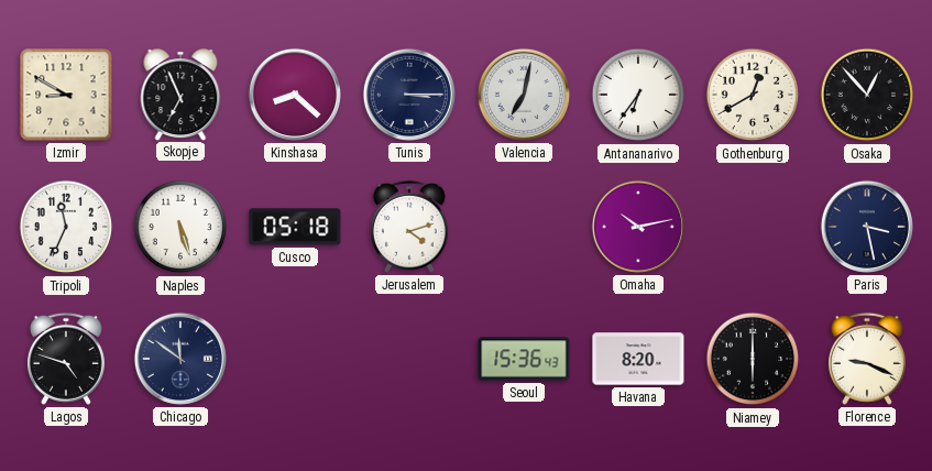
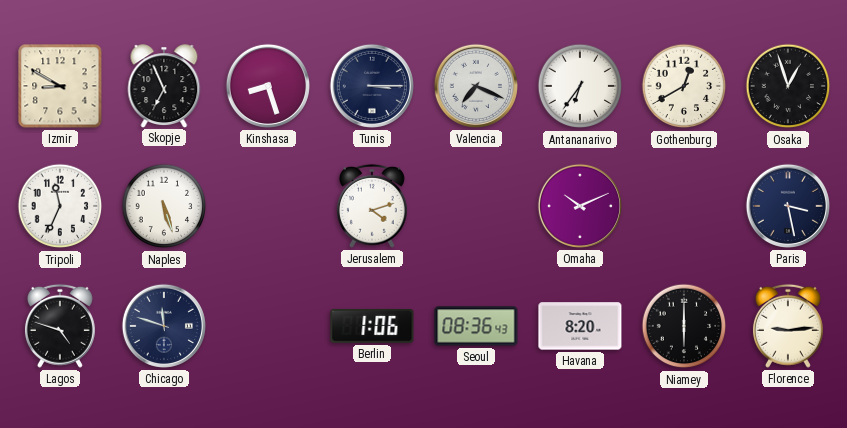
Kinshasa: 8:22 -> 8:27 (268, 86)
Valencia: 7:02 -> 7:19 (476, 86)
Osaka: 12:53 -> 12:57 (788, 86)
Cusco: 05:18 -> none (295, 227)
Omaha: 10:13 -> 10:11 (580, 206)
Chicago: 11:51 -> 11:48 (164, 326)
Berlin: none -> 1:06 (372, 326)
Seoul: 15:36 -> 08:36 (476, 326)
Florence: 9:19 -> 9:14 (788, 326)
